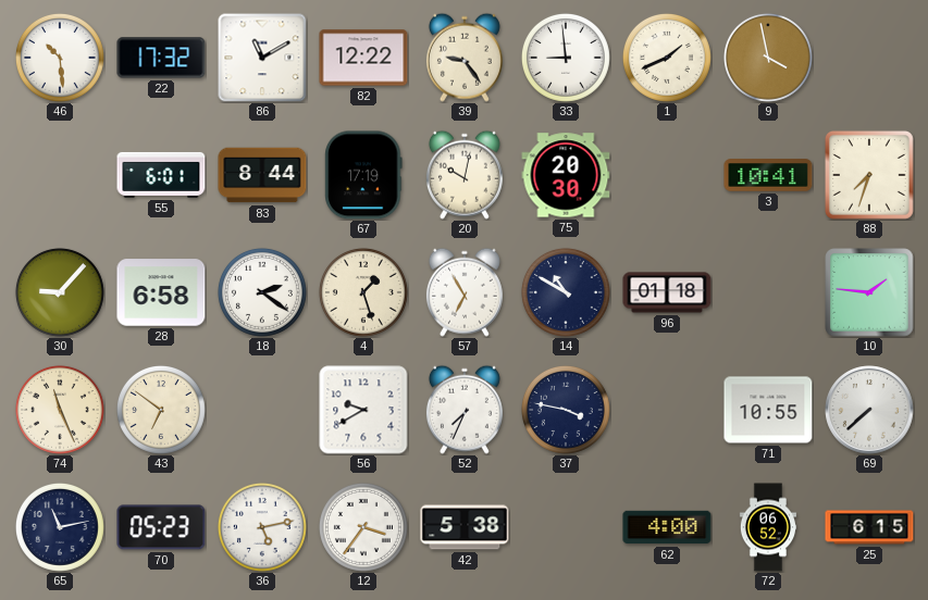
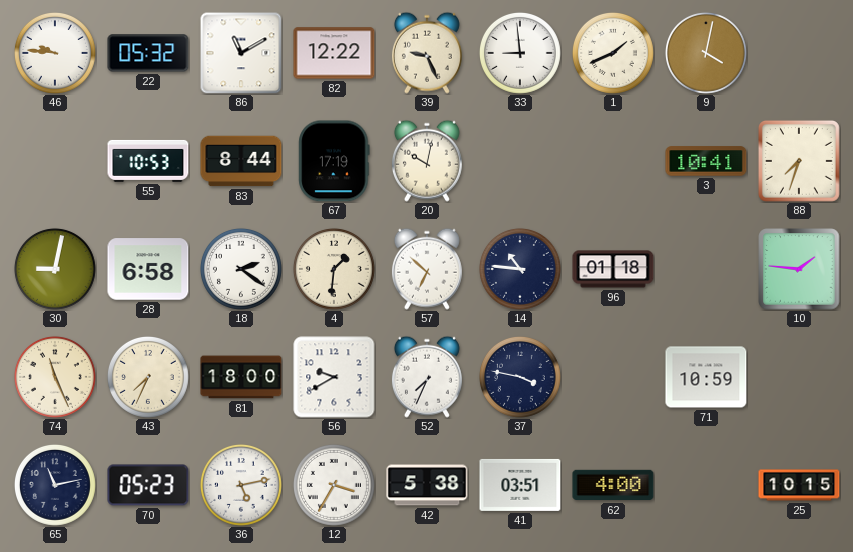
46: 10:29 -> 9:46 (55, 53)
22: 17:32 -> 05:32 (148, 53)
39: 9:24 -> 9:26 (427, 53)
9: 3:58 -> 4:02 (706, 53)
55: 6:01 -> 10:53 (148, 161)
75: 20:30 -> none (566, 175)
30: 9:07 -> 9:02 (55, 269)
4: 1:27 -> 1:31 (334, 269)
57: 6:55 -> 6:52 (427, 269)
14: 10:50 -> 10:46 (520, 269)
43: 6:51 -> 7:34 (148, 377)
81: none -> 18:00 (241, 377)
71: 10:55 -> 10:59 (706, 377)
69: 7:38 -> none (869, 410)
12: 3:36 -> 3:35 (334, 485)
41: none -> 03:51 (520, 485)
72: 06:52 -> none (767, 527)
25: 6:15 -> 10:15 (799, 485)
